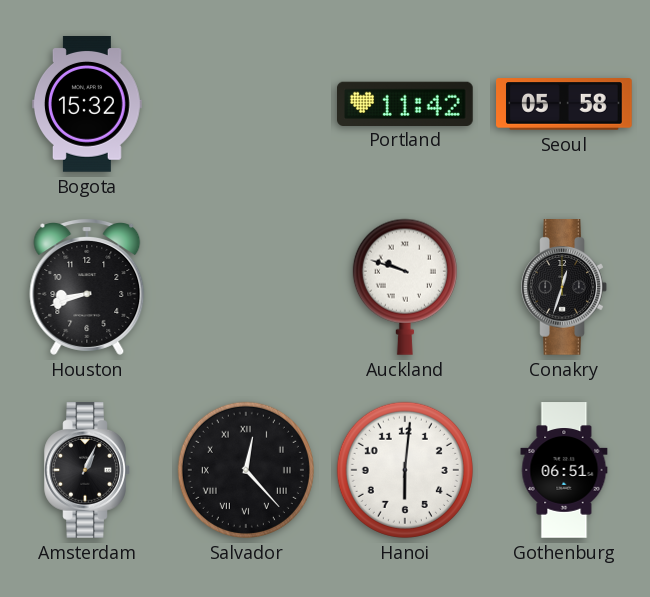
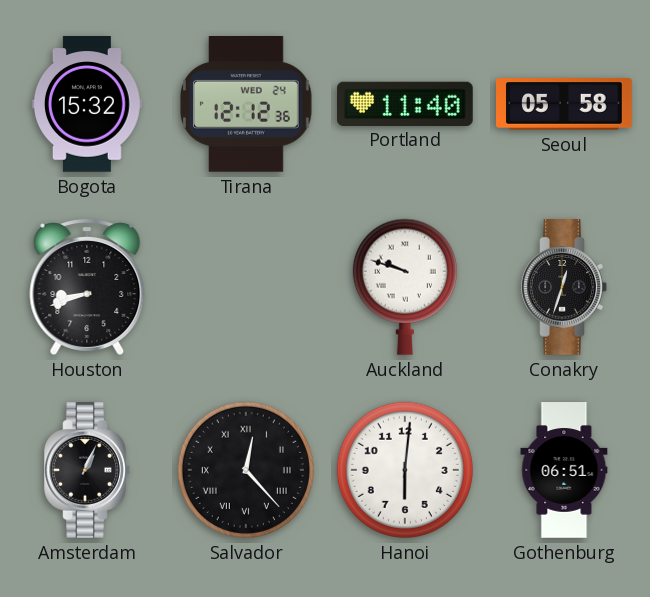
Tirana: none -> 12:12 (247, 105)
Portland: 11:42 -> 11:40 (406, 103)
